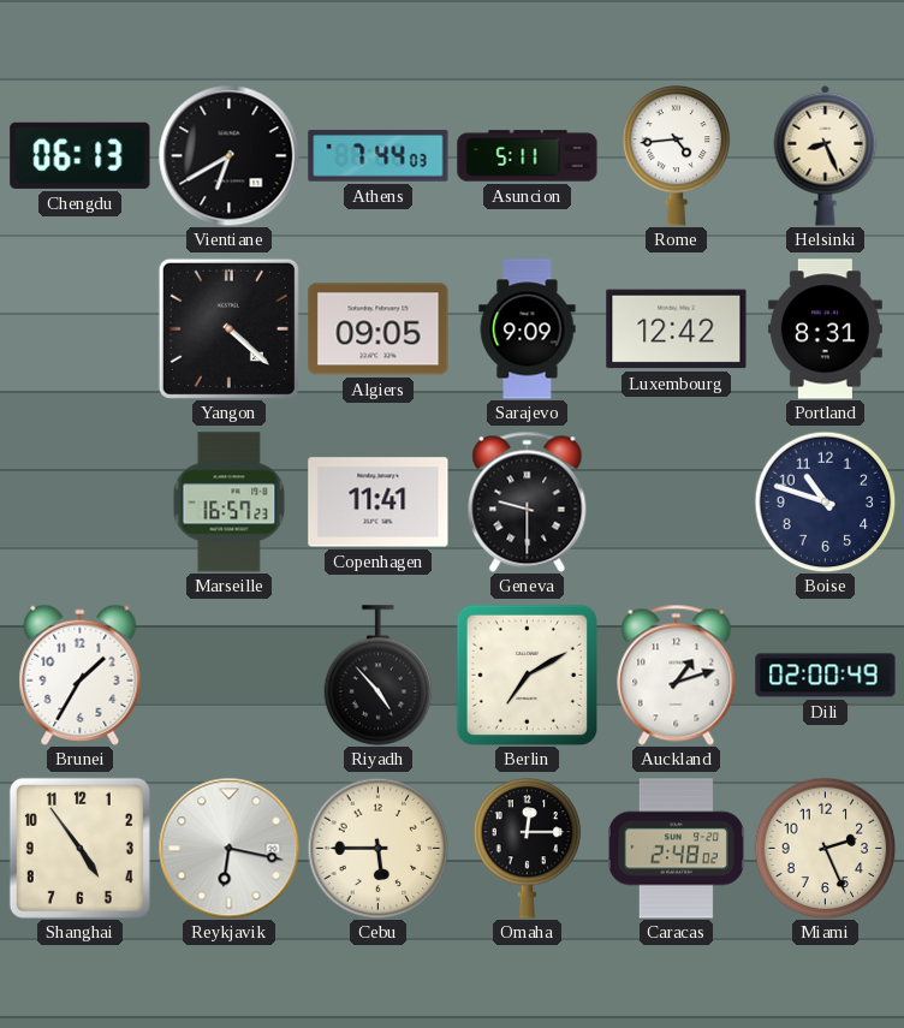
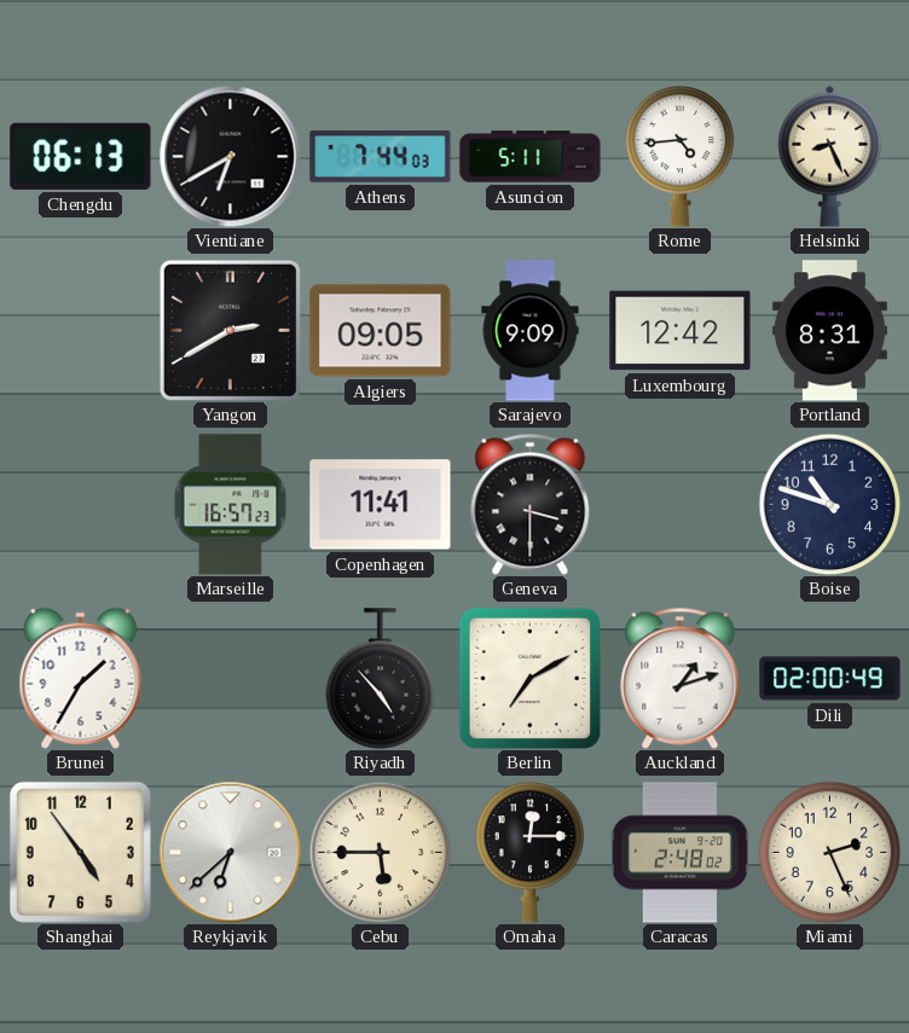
Yangon: 4:22 -> 2:40 (230, 330)
Geneva: 9:30 -> 3:30 (531, 504)
Reykjavik: 6:17 -> 6:38 (230, 852)
